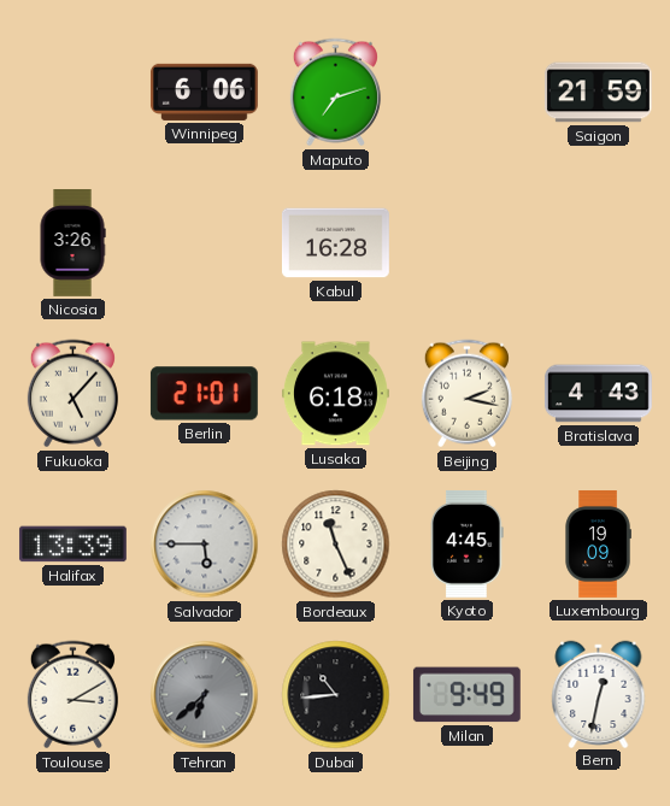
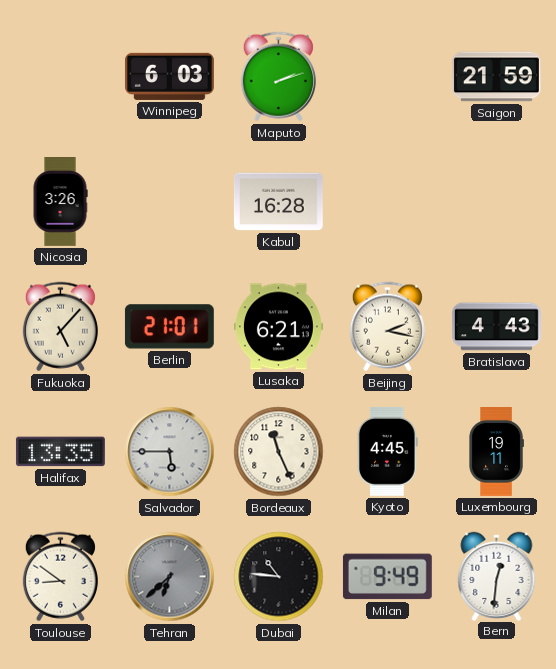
Winnipeg: 6:06 -> 6:03 (169, 76)
Maputo: 7:12 -> 2:12 (278, 77)
Lusaka: 6:18 -> 6:21 (278, 327)
Halifax: 13:39 -> 13:35 (60, 452)
Luxembourg: 19:09 -> 19:11 (496, 452)
Toulouse: 3:10 -> 8:51 (60, 577)
Dubai: 10:44 -> 10:46 (279, 577)
Bern: 12:32 -> 12:31 (497, 576)
